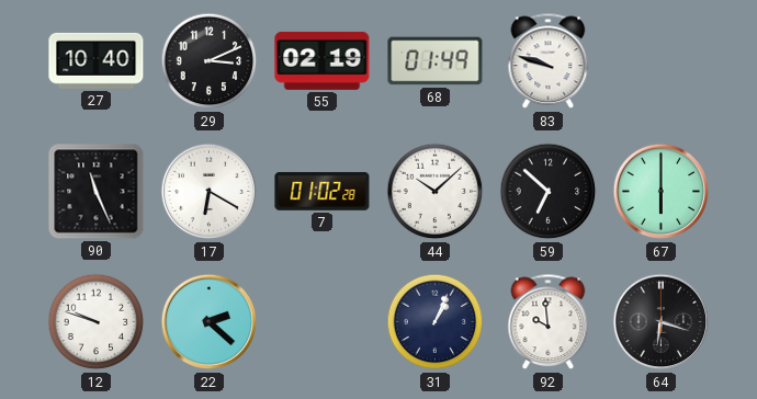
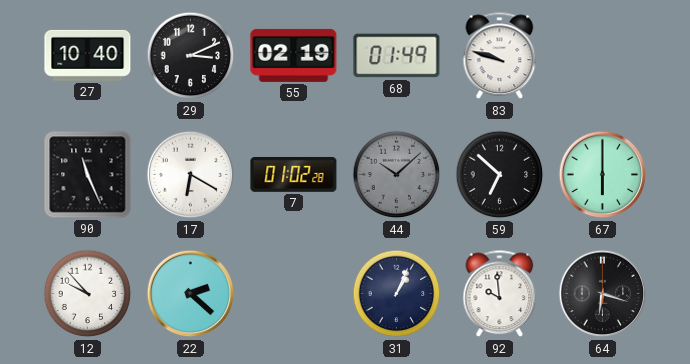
44 dial: white -> grey (397, 175)
12: 9:48 -> 9:53 (88, 294)
